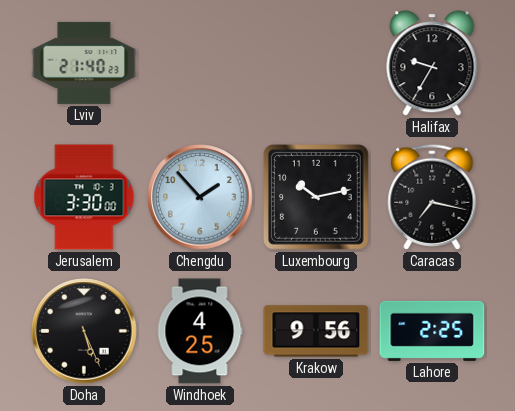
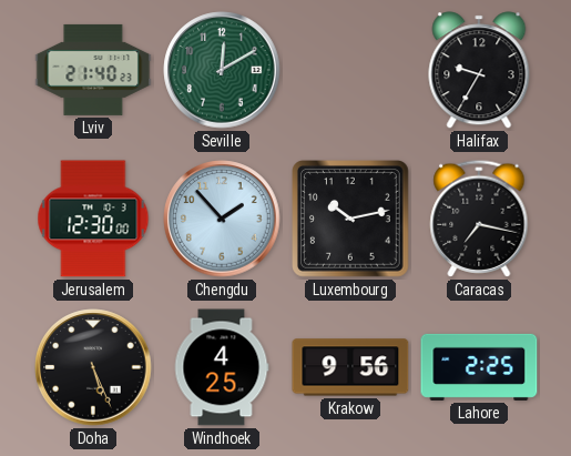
Seville: none -> 12:10 (222, 70)
Jerusalem: 3:30 -> 12:30 (93, 219)
